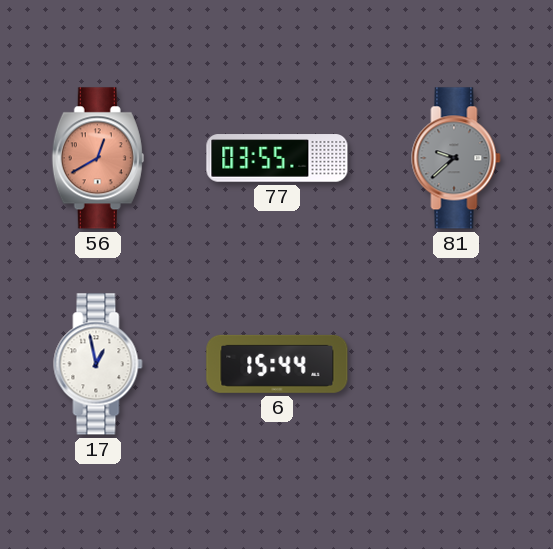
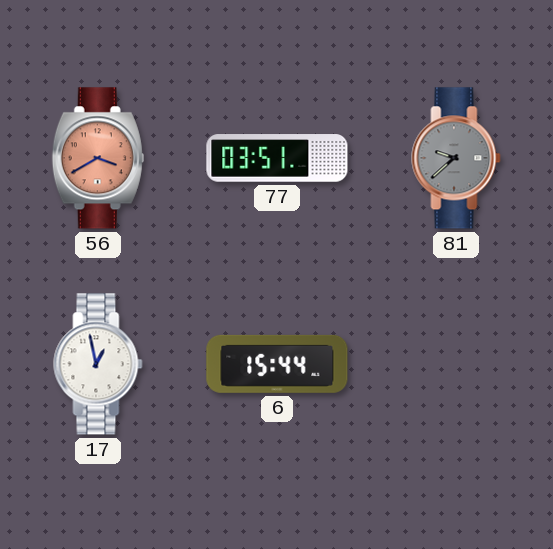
56: 12:40 -> 3:40 (98, 158)
77: 03:55 -> 03:51 (277, 158)
